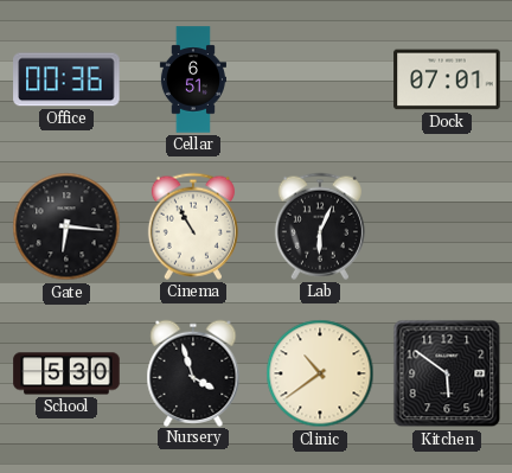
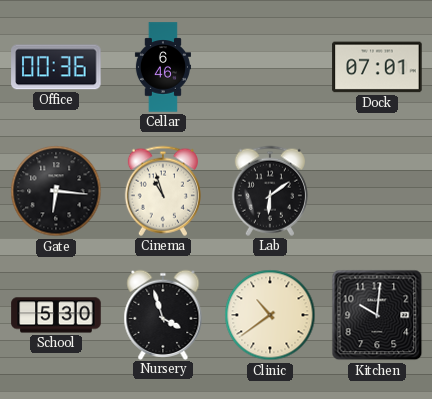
Cellar: 6:51 -> 6:46 (163, 67)
Cinema: 10:55 -> 10:57 (163, 191)
Lab: 6:04 -> 6:09 (270, 191)
Kitchen: 5:51 -> 10:01 (377, 315)
